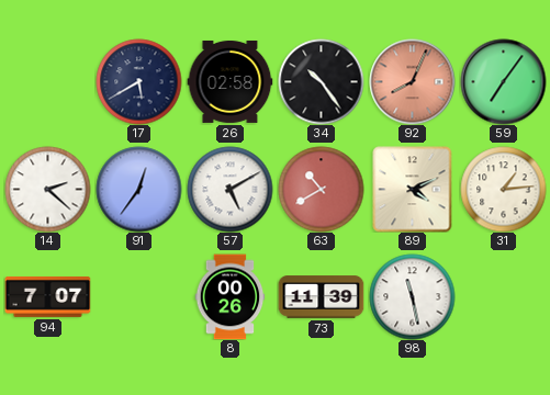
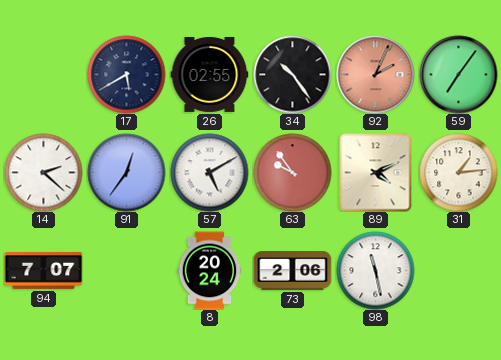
26: 02:58 -> 02:55 (209, 74)
92: 8:04 -> 2:04 (375, 74)
63: 10:40 -> 9:54 (292, 172)
8: 00:26 -> 20:24 (210, 270)
73: 11:39 -> 2:06 (292, 271)
